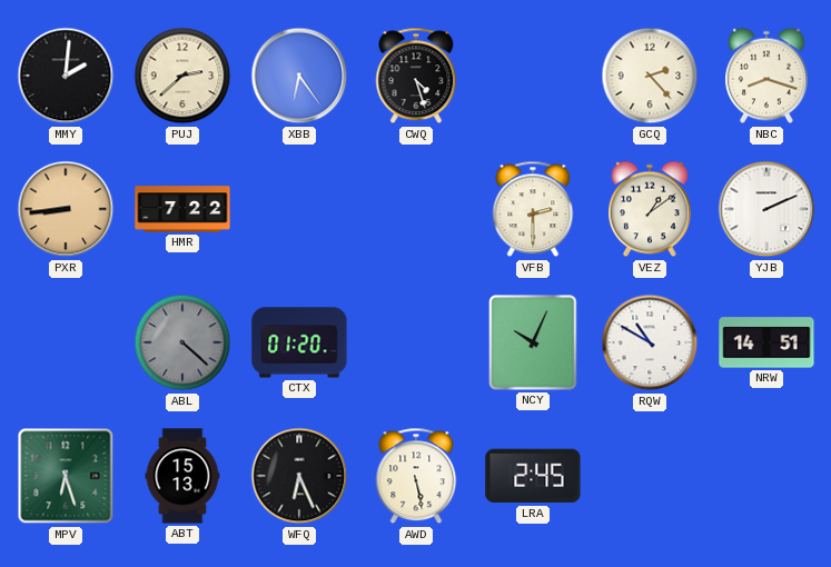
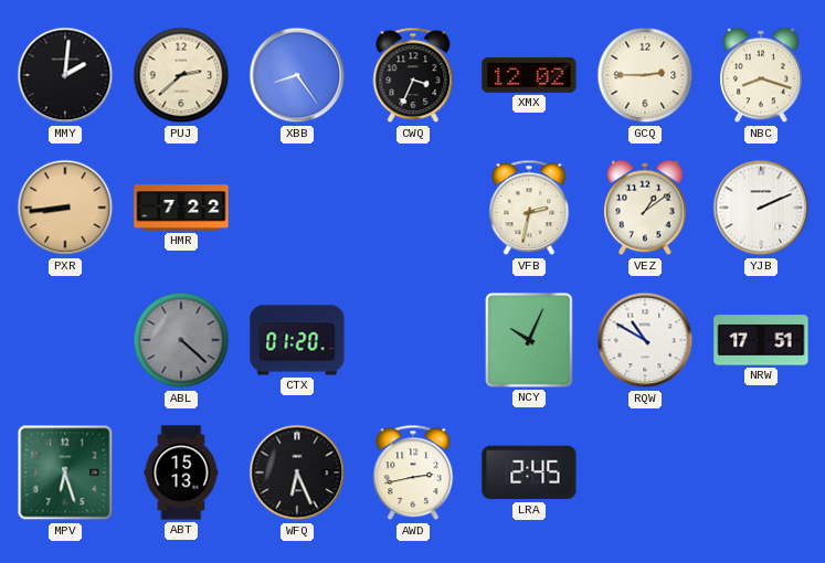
XBB: 6:24 -> 8:24 (297, 75)
CWQ: 4:27 -> 3:34 (413, 75)
XMX: none -> 12:02 (529, 75)
GCQ: 2:23 -> 2:45 (645, 75)
VFB: 2:30 -> 2:32 (529, 208)
NRW: 14:51 -> 17:51 (761, 340)
AWD: 5:28 -> 2:43 (413, 472)
